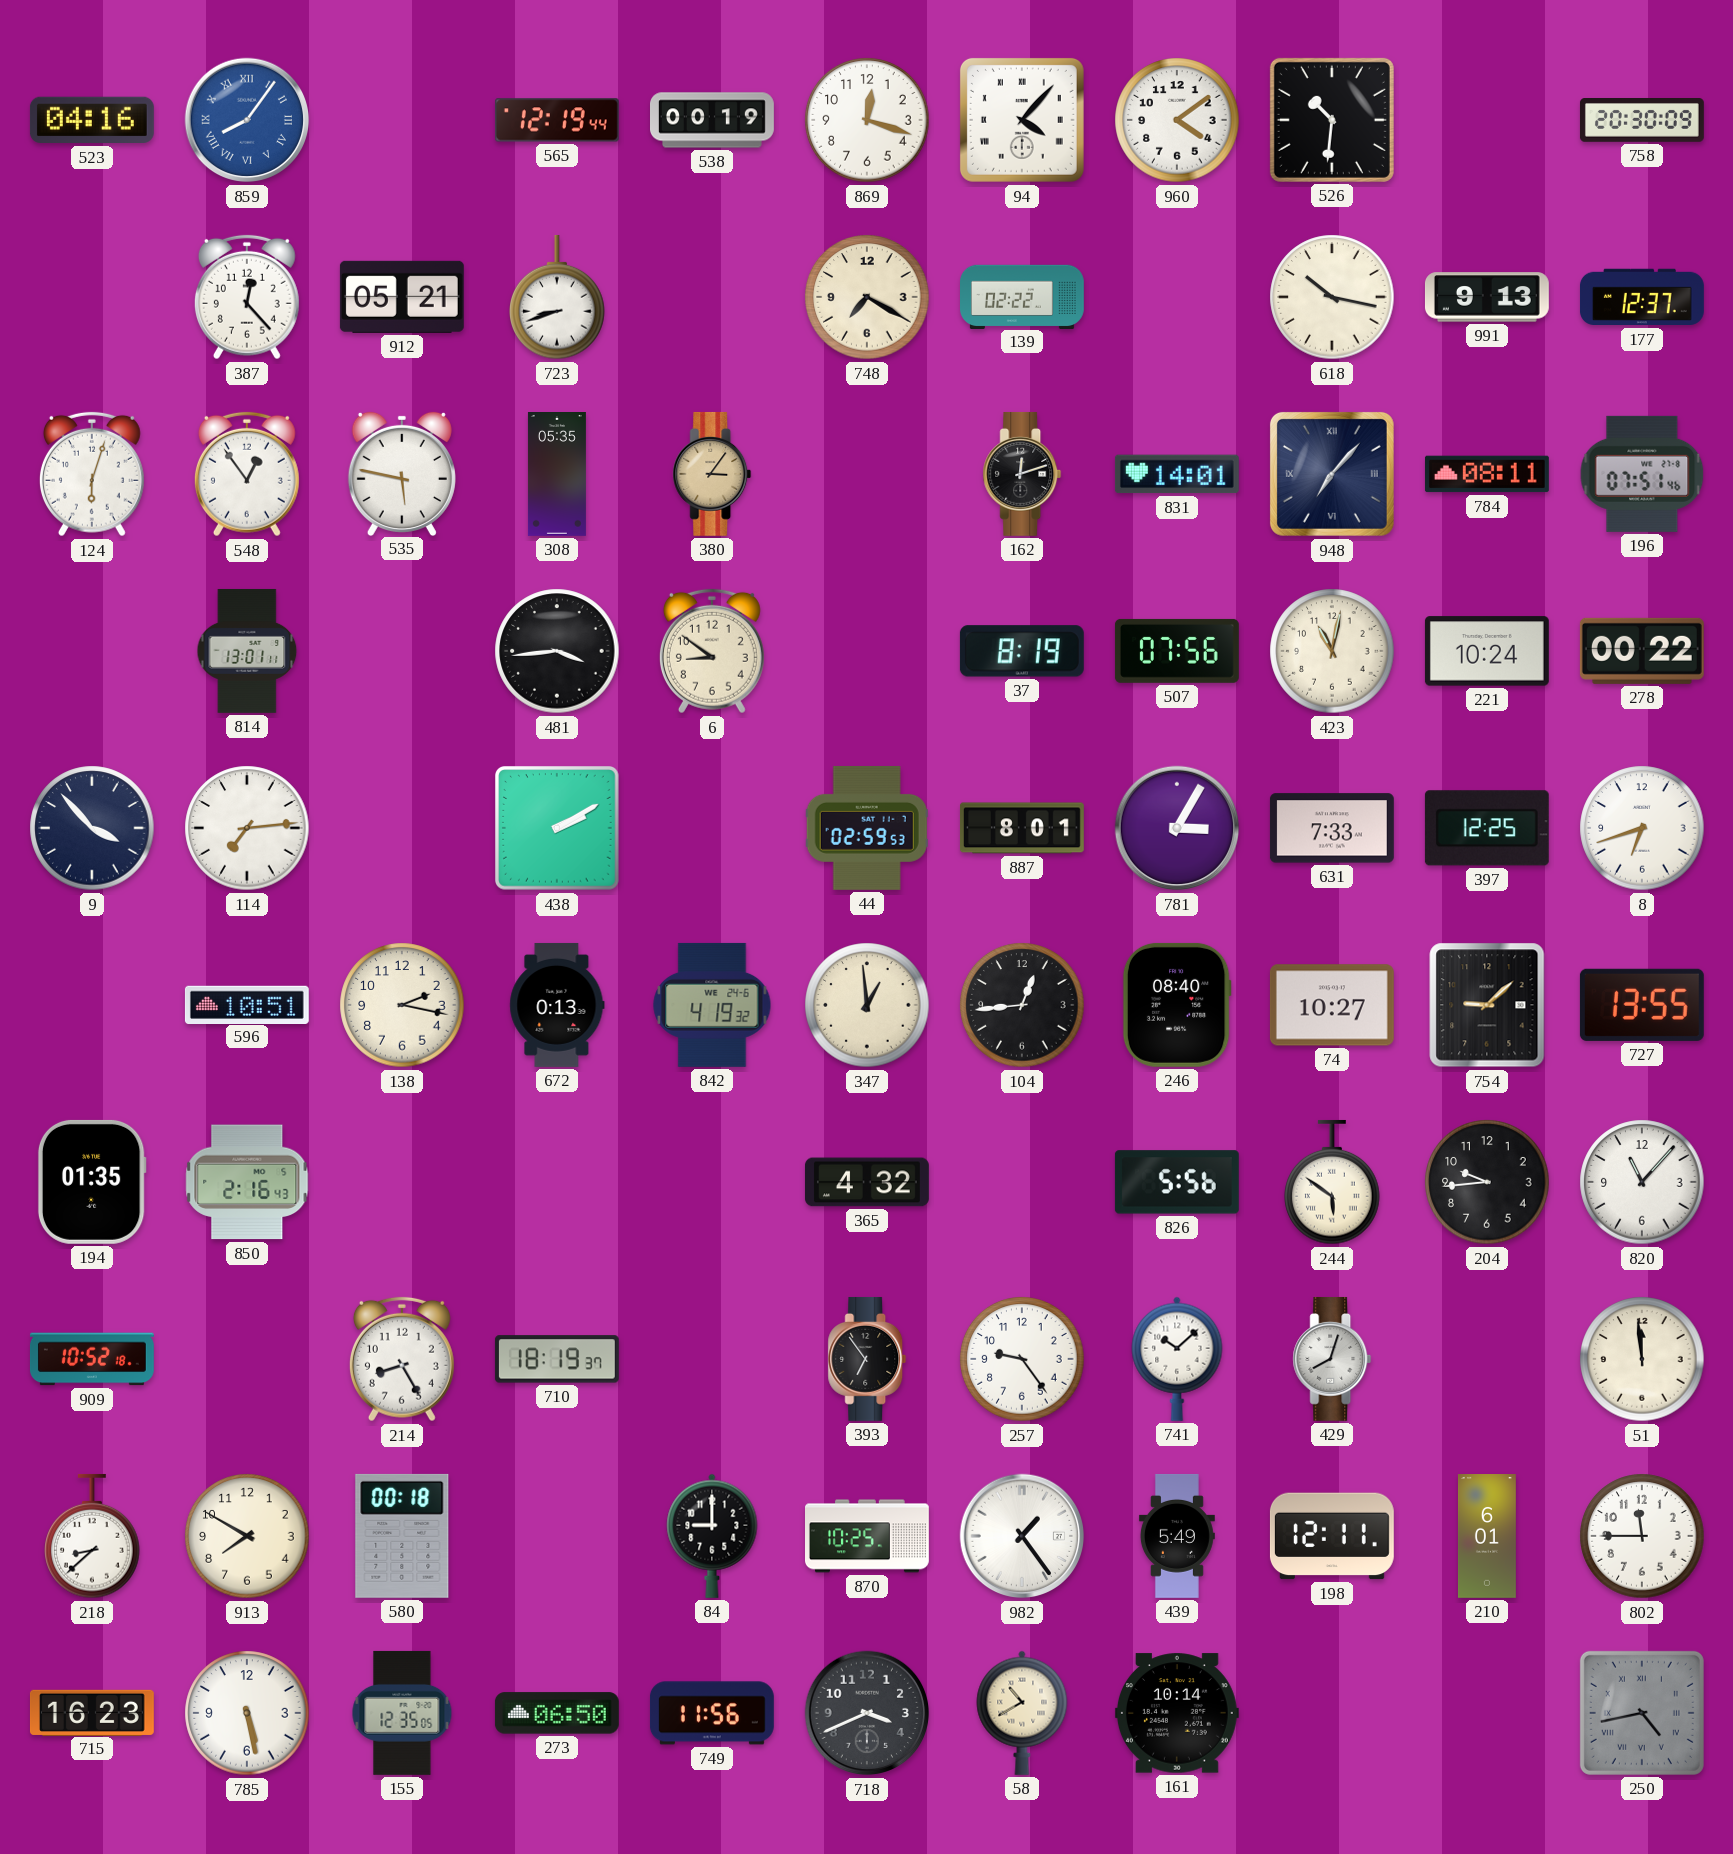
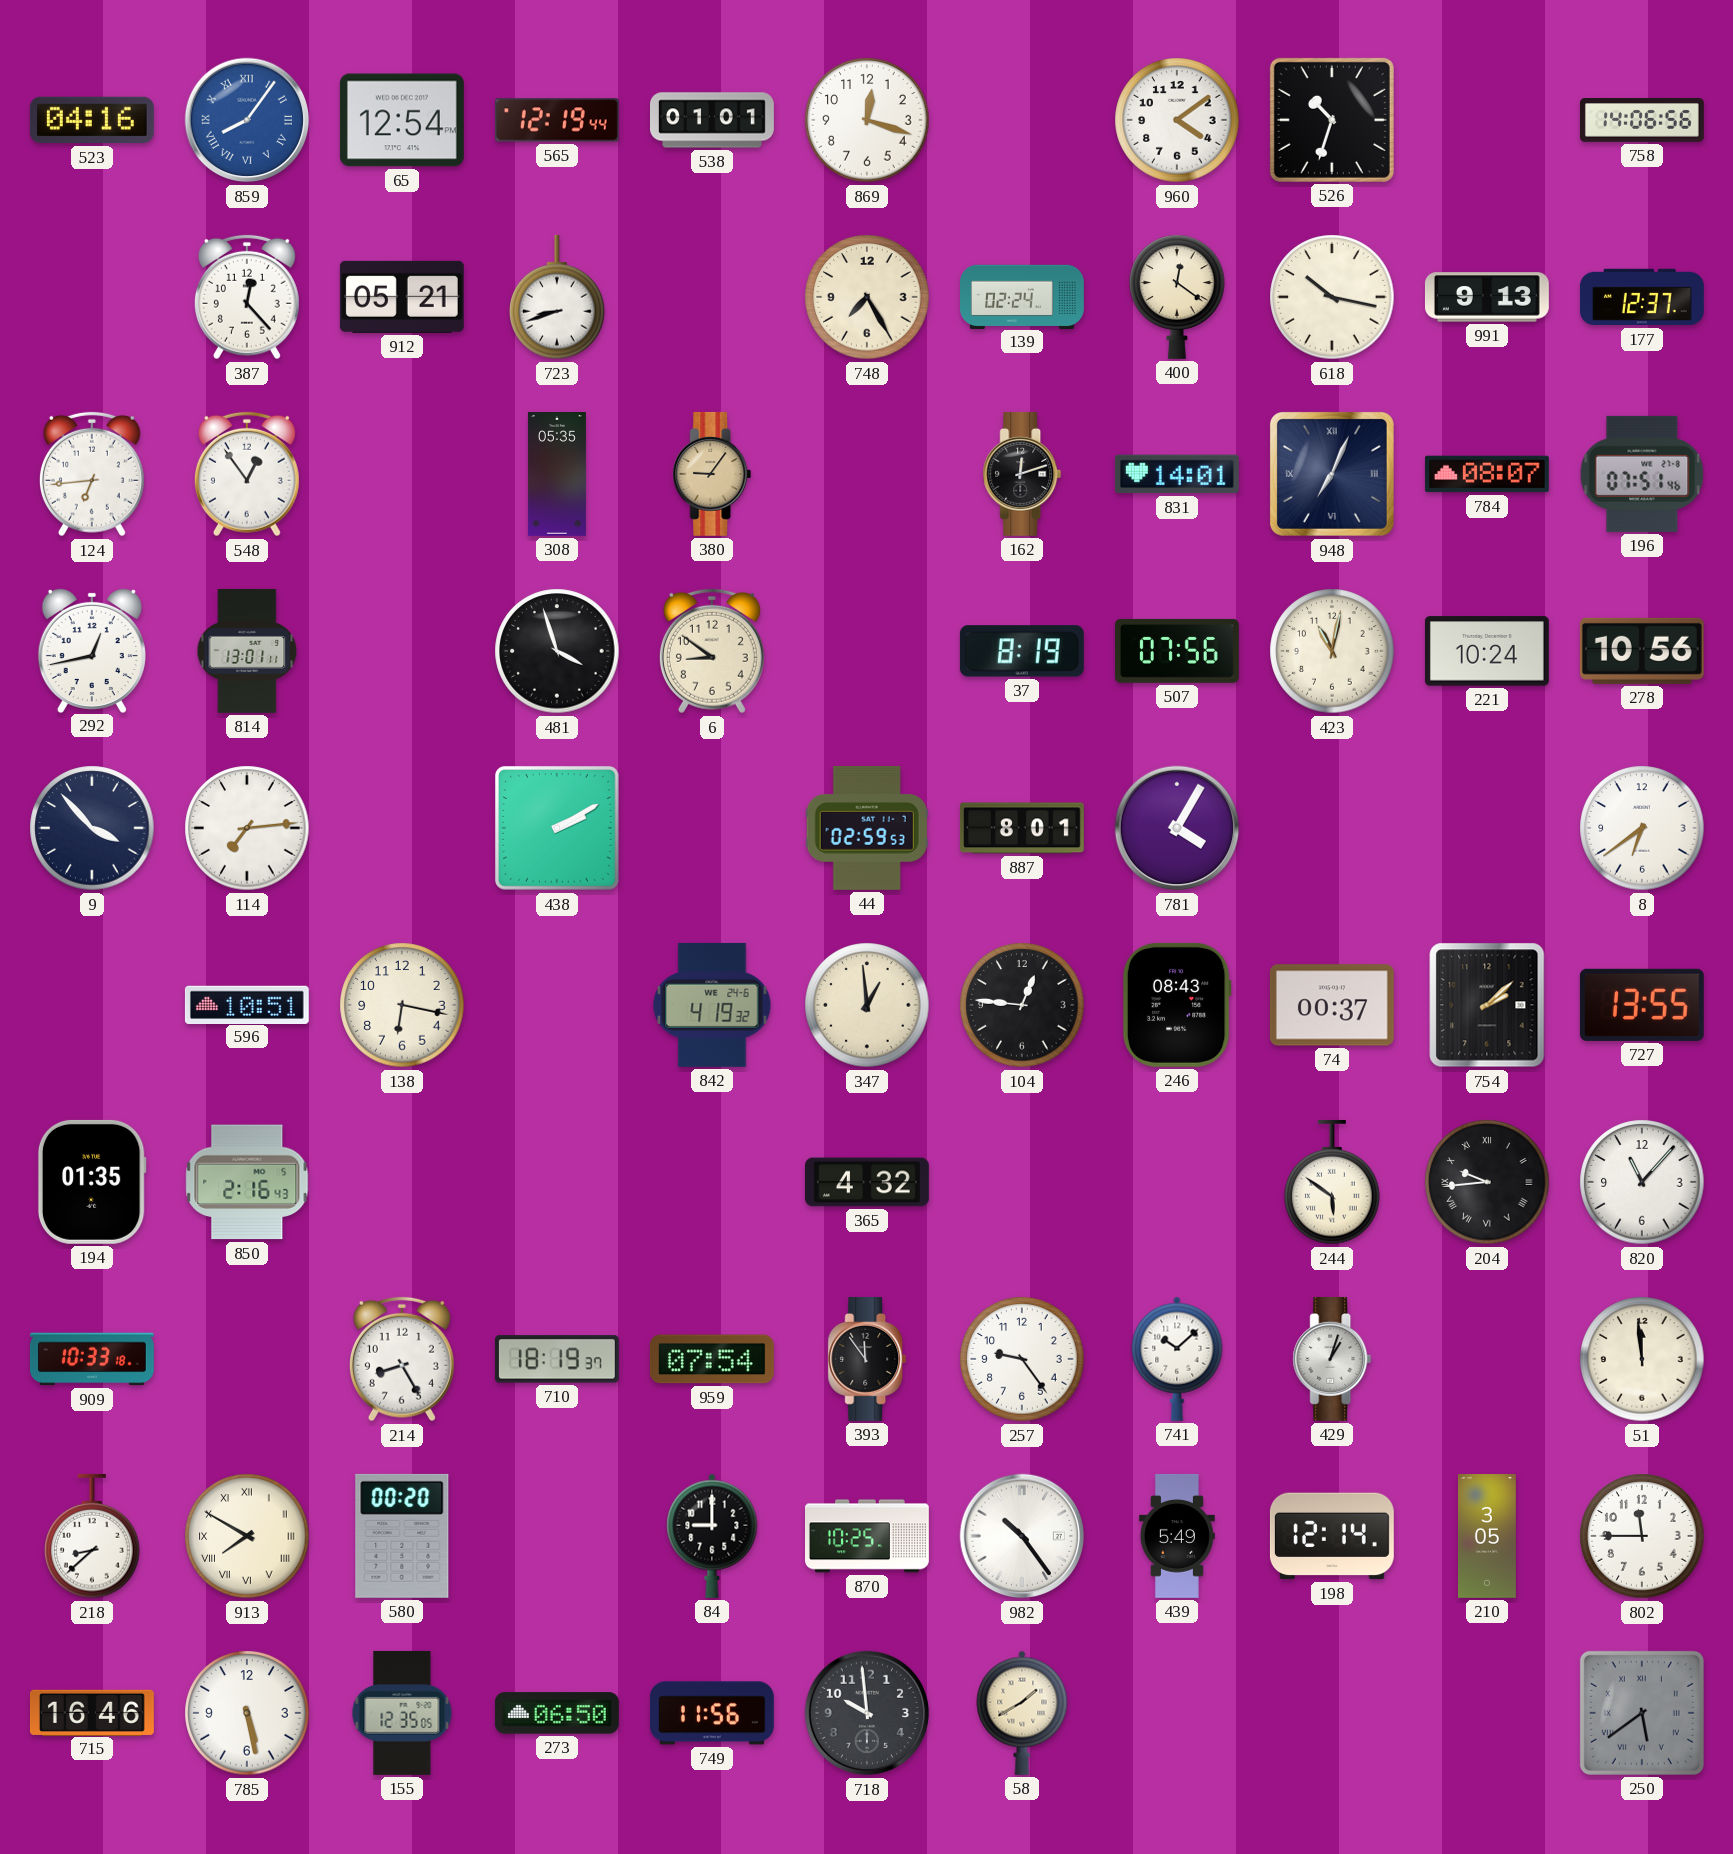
65: none -> 12:54 (402, 120)
538: 00:19 -> 01:01 (713, 120)
94: 4:07 -> none (1022, 120)
526: 10:31 -> 10:33 (1332, 120)
758: 20:30 -> 14:06 (1642, 121)
748: 7:20 -> 7:25 (867, 297)
139: 02:22 -> 02:24 (1023, 296)
400: none -> 12:21 (1177, 297)
124: 6:03 -> 6:44 (92, 474)
535: 5:47 -> none (402, 473)
380: 3:06 -> 9:06 (712, 474)
948: 7:07 -> 7:04 (1332, 474)
784: 08:11 -> 08:07 (1487, 474)
292: none -> 12:43 (92, 650)
481: 3:44 -> 3:57 (557, 651)
278: 00:22 -> 10:56 (1642, 651)
781: 3:05 -> 4:05 (1177, 828)
631: 7:33 -> none (1332, 828)
397: 12:25 -> none (1487, 828)
8: 6:42 -> 6:39 (1642, 828)
138: 2:17 -> 6:17 (402, 1005)
672: 0:13 -> none (557, 1005)
104: 12:44 -> 12:46 (1022, 1005)
246: 08:40 -> 08:43 (1177, 1005)
74: 10:27 -> 00:37 (1332, 1005)
754: 9:08 -> 2:08 (1487, 1005)
826: 5:56 -> none (1177, 1182)
204 numerals: Arabic -> Roman (1487, 1182)
909: 10:52 -> 10:33 (92, 1359)
959: none -> 07:54 (712, 1359)
393: 6:54 -> 11:54 (867, 1359)
429: 8:03 -> 1:03 (1332, 1359)
913 numerals: Arabic -> Roman (247, 1536)
580: 00:18 -> 00:20 (402, 1536)
982: 1:24 -> 10:24 (1022, 1536)
198: 12:11 -> 12:14 (1332, 1536)
210: 6:01 -> 3:05 (1487, 1537)
715: 16:23 -> 16:46 (92, 1712)
718: 3:41 -> 9:59 (867, 1713)
58: 10:40 -> 1:40 (1022, 1713)
161: 10:14 -> none (1177, 1713)
250: 4:43 -> 5:39 (1642, 1713)
